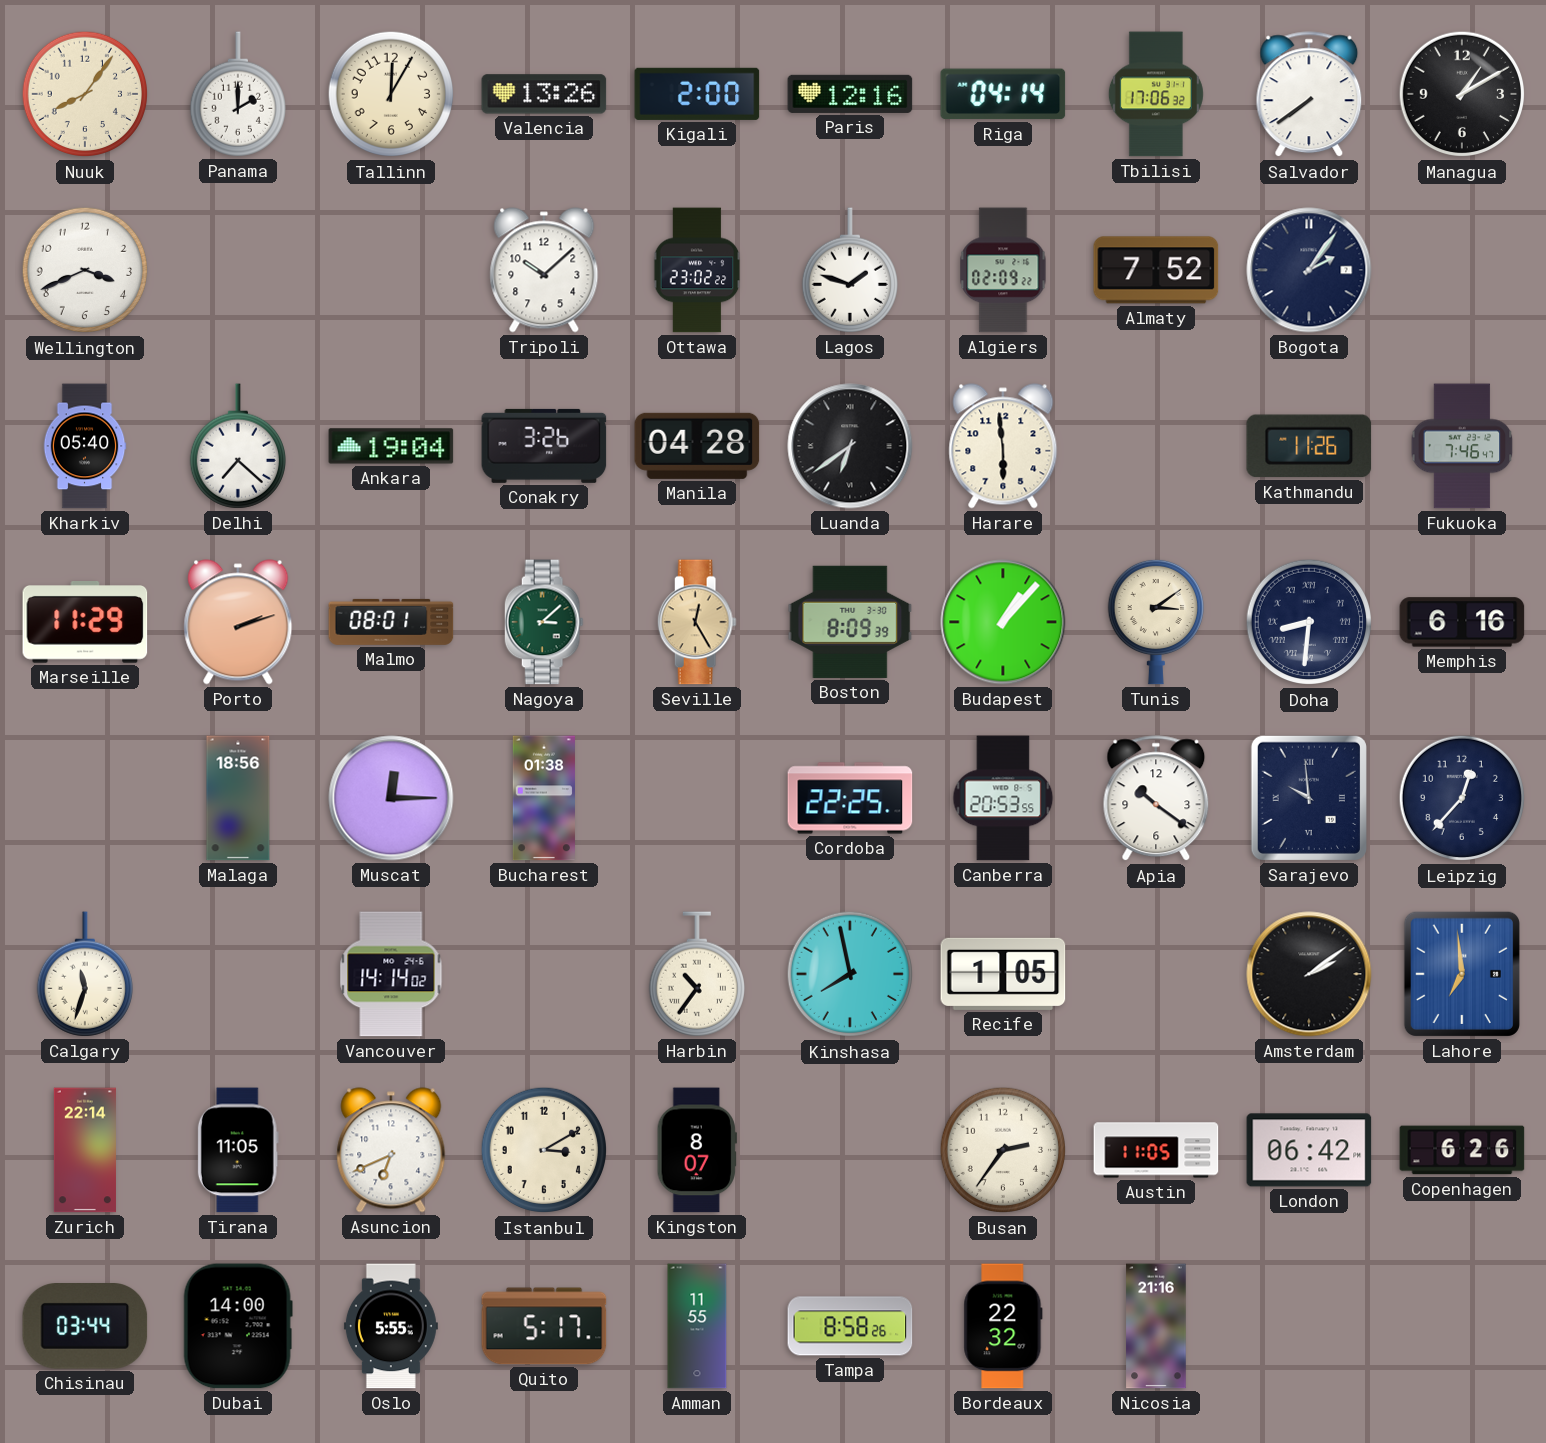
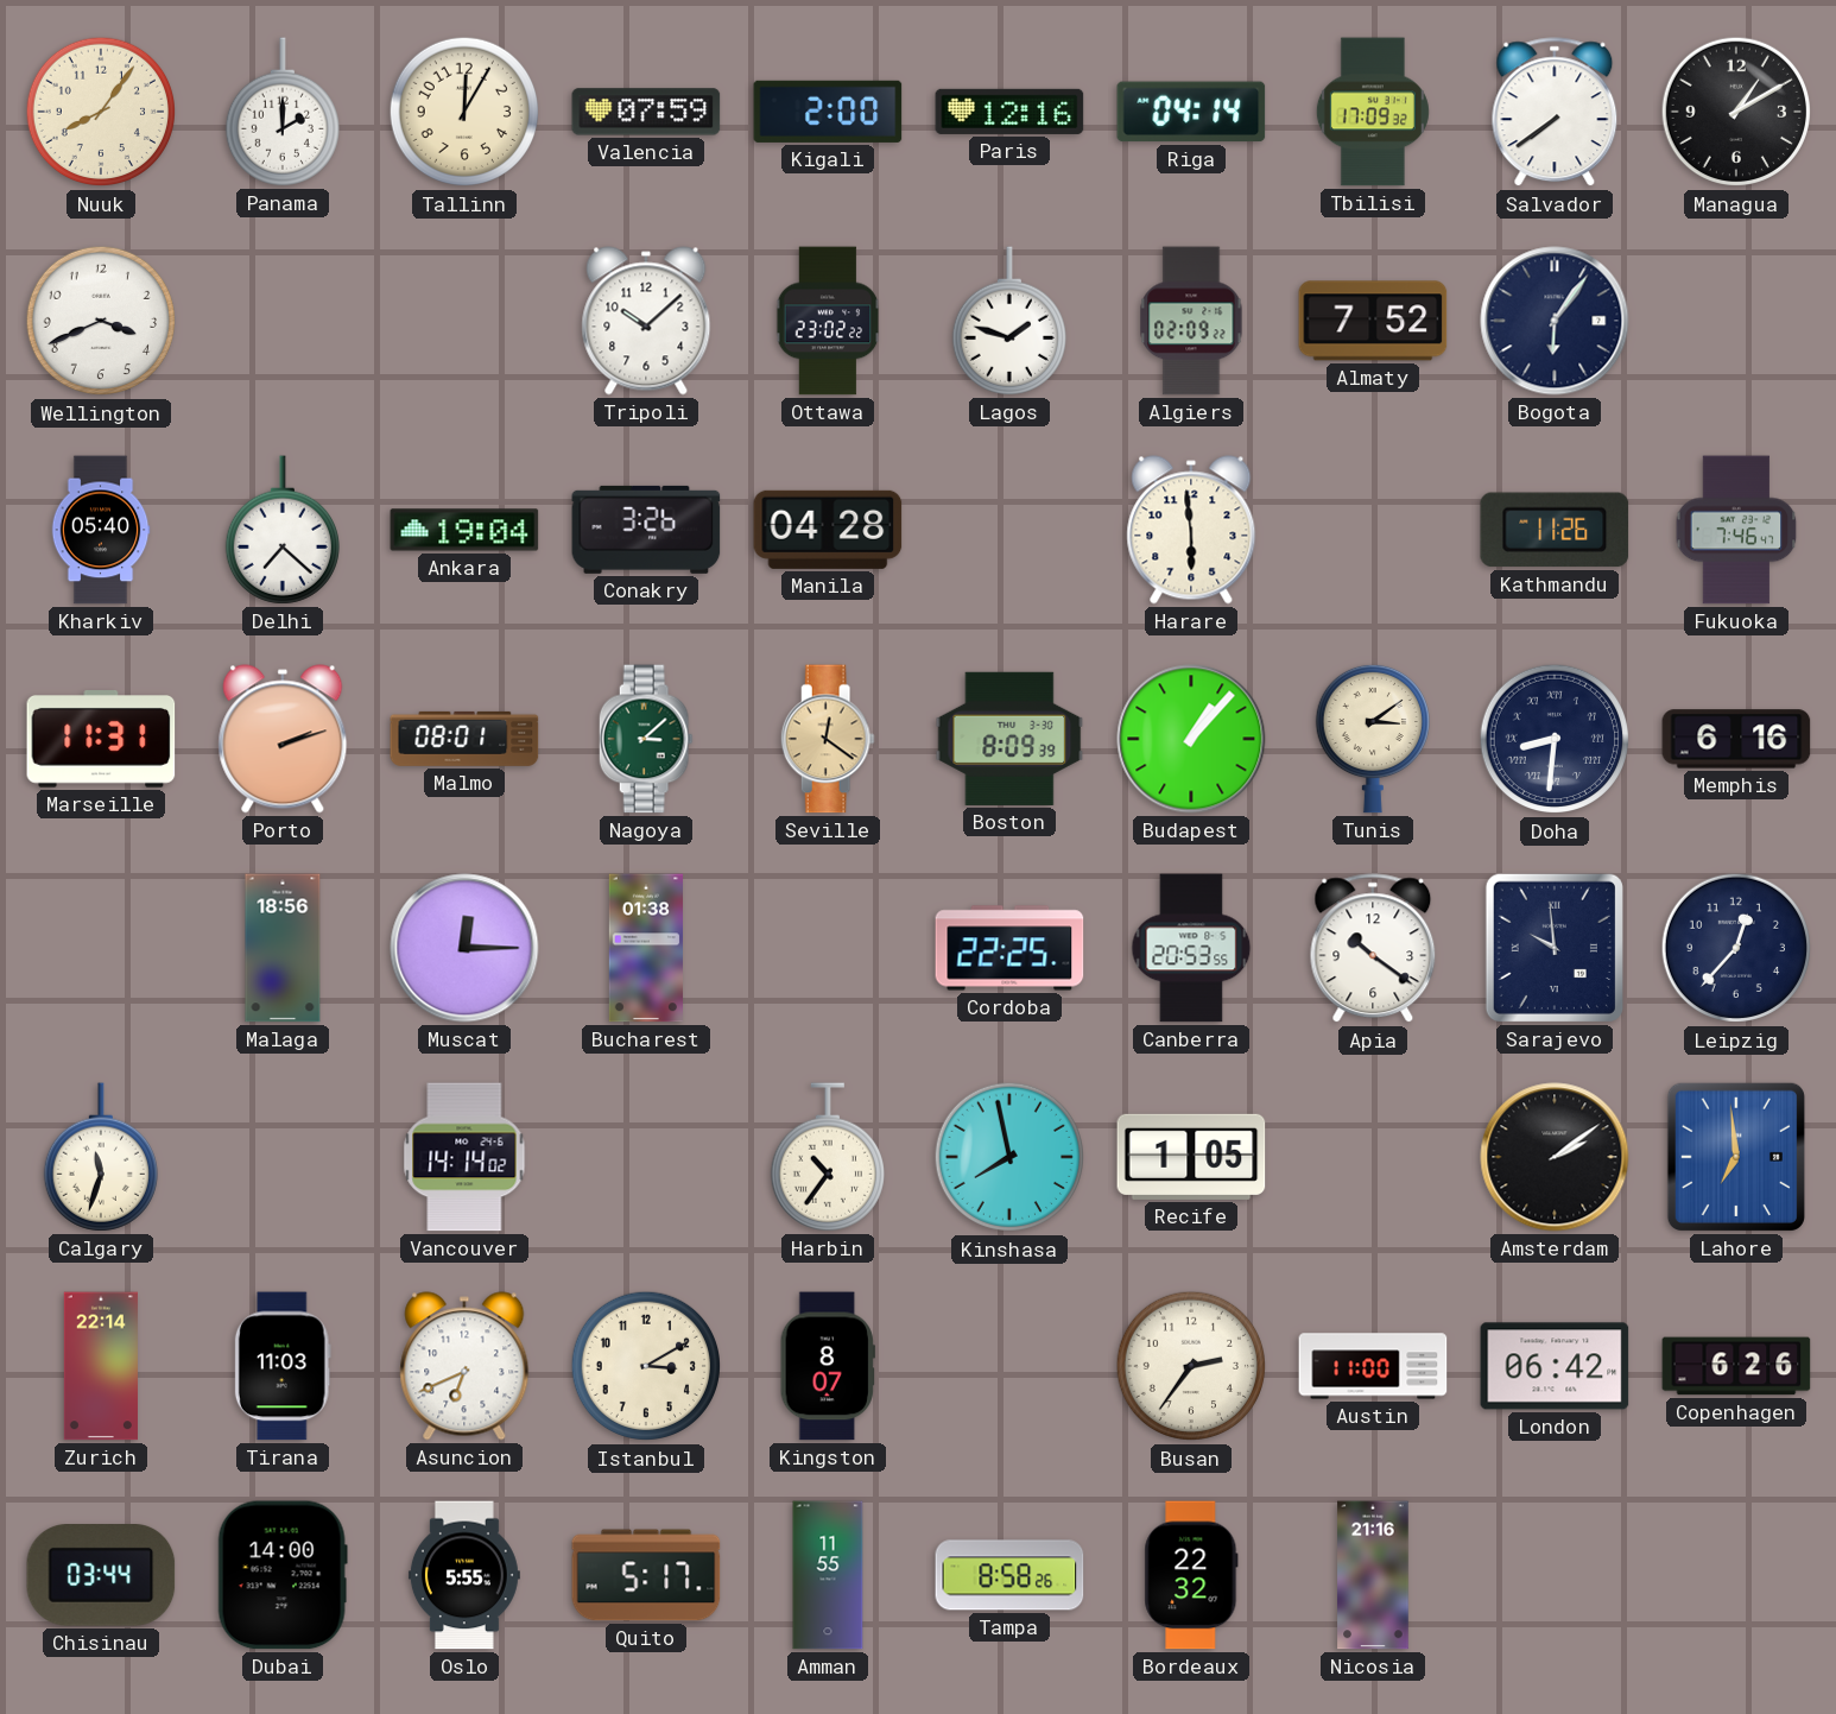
Valencia: 13:26 -> 07:59 (646, 112)
Tbilisi: 17:06 -> 17:09 (1373, 112)
Bogota: 2:06 -> 6:06 (1555, 321)
Luanda: 6:39 -> none (850, 446)
Marseille: 11:29 -> 11:31 (101, 740)
Seville: 12:25 -> 12:21 (828, 739)
Tirana: 11:05 -> 11:03 (283, 1366)
Austin: 11:05 -> 11:00 (1373, 1366)
